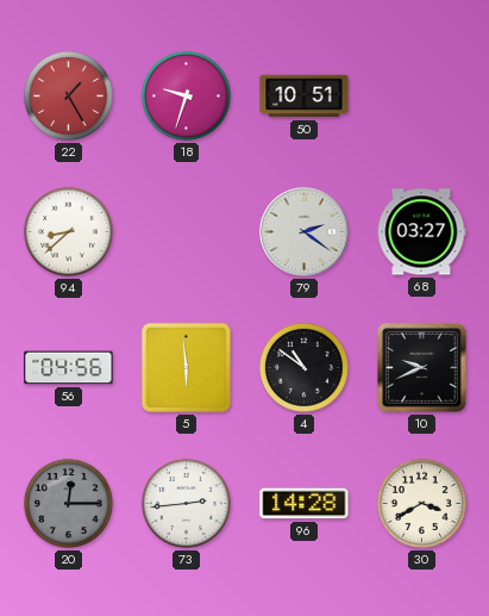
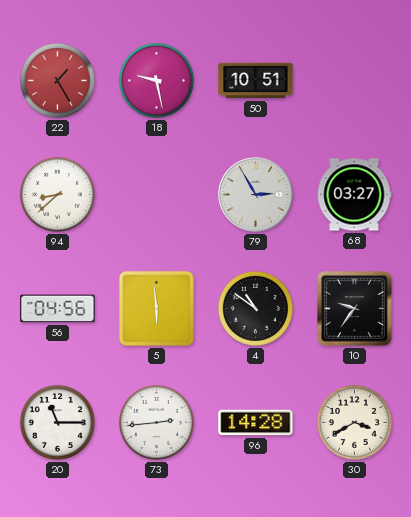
18: 9:33 -> 9:28 (156, 80)
79: 2:21 -> 2:55 (256, 195)
10: 9:41 -> 9:36 (355, 309)
20: 12:15 -> 11:15 (57, 422)
20 dial: grey -> white (57, 422)
